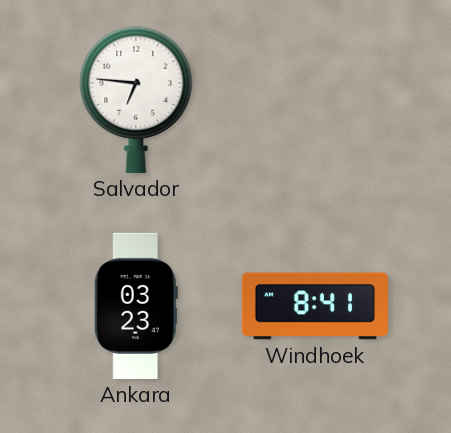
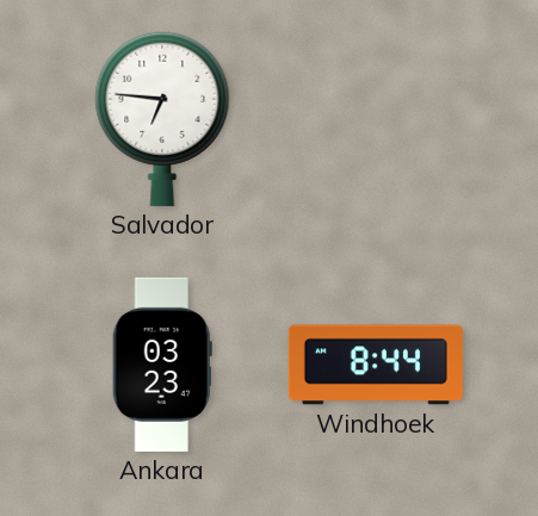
Windhoek: 8:41 -> 8:44 (376, 365)
